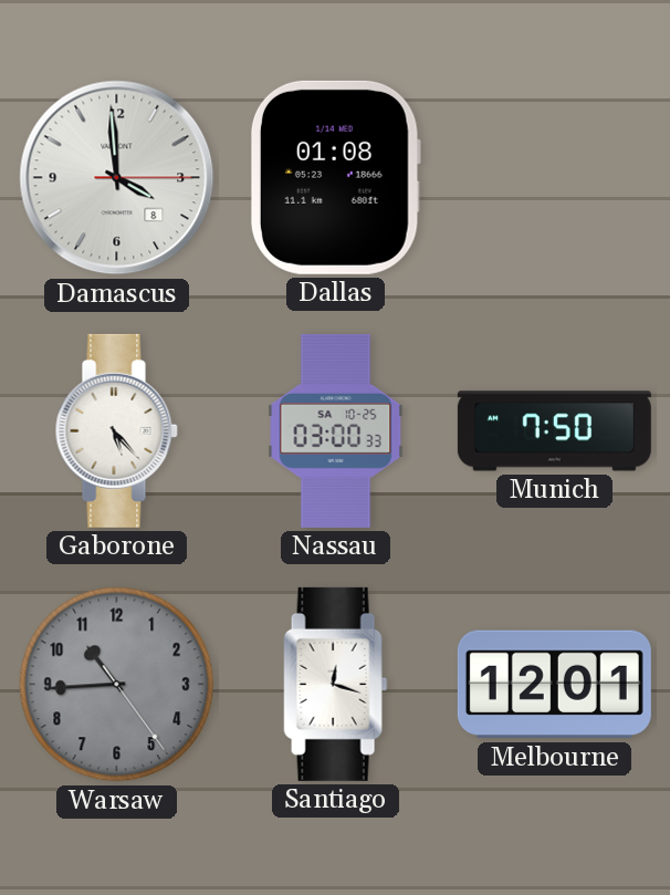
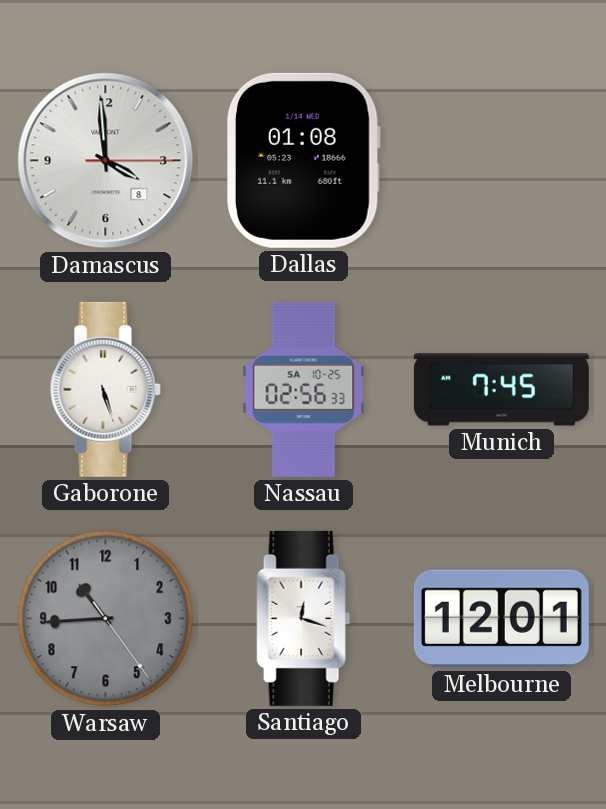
Gaborone: 5:23 -> 5:27 (105, 389)
Nassau: 03:00 -> 02:56 (304, 389)
Munich: 7:50 -> 7:45 (501, 390)
